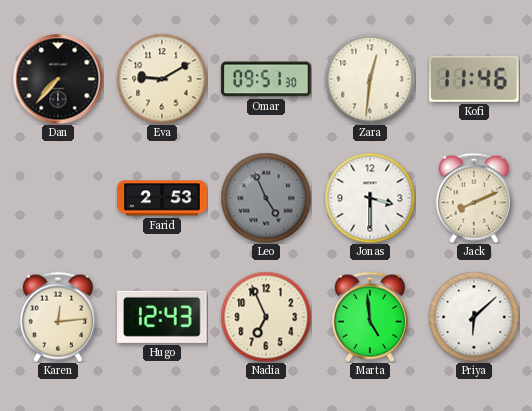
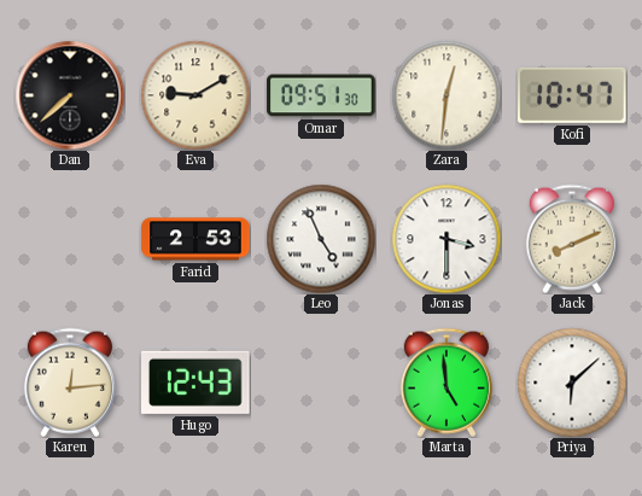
Dan: 7:37 -> 7:38 (70, 95)
Kofi: 11:46 -> 10:47 (573, 95)
Leo dial: grey -> white (321, 239)
Nadia: 6:56 -> none (266, 317)
